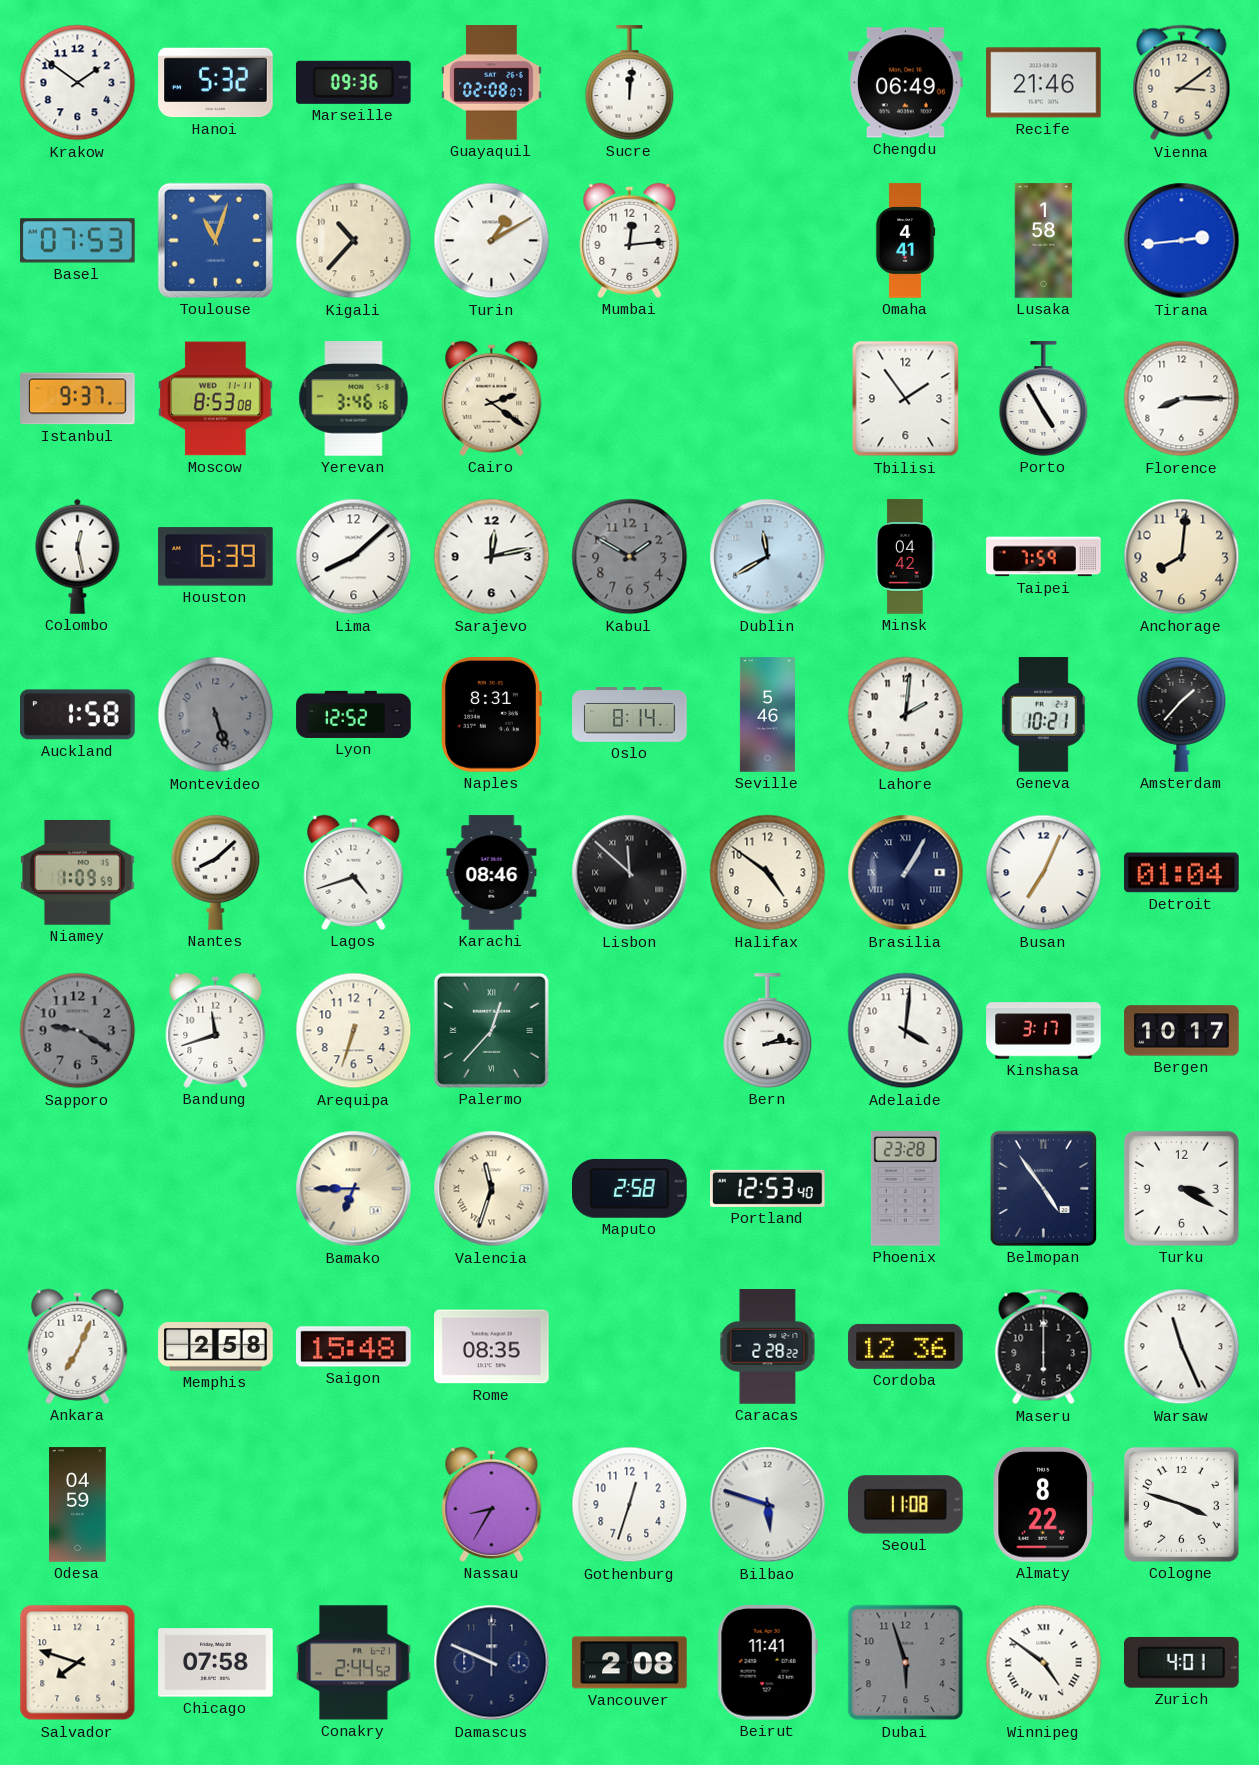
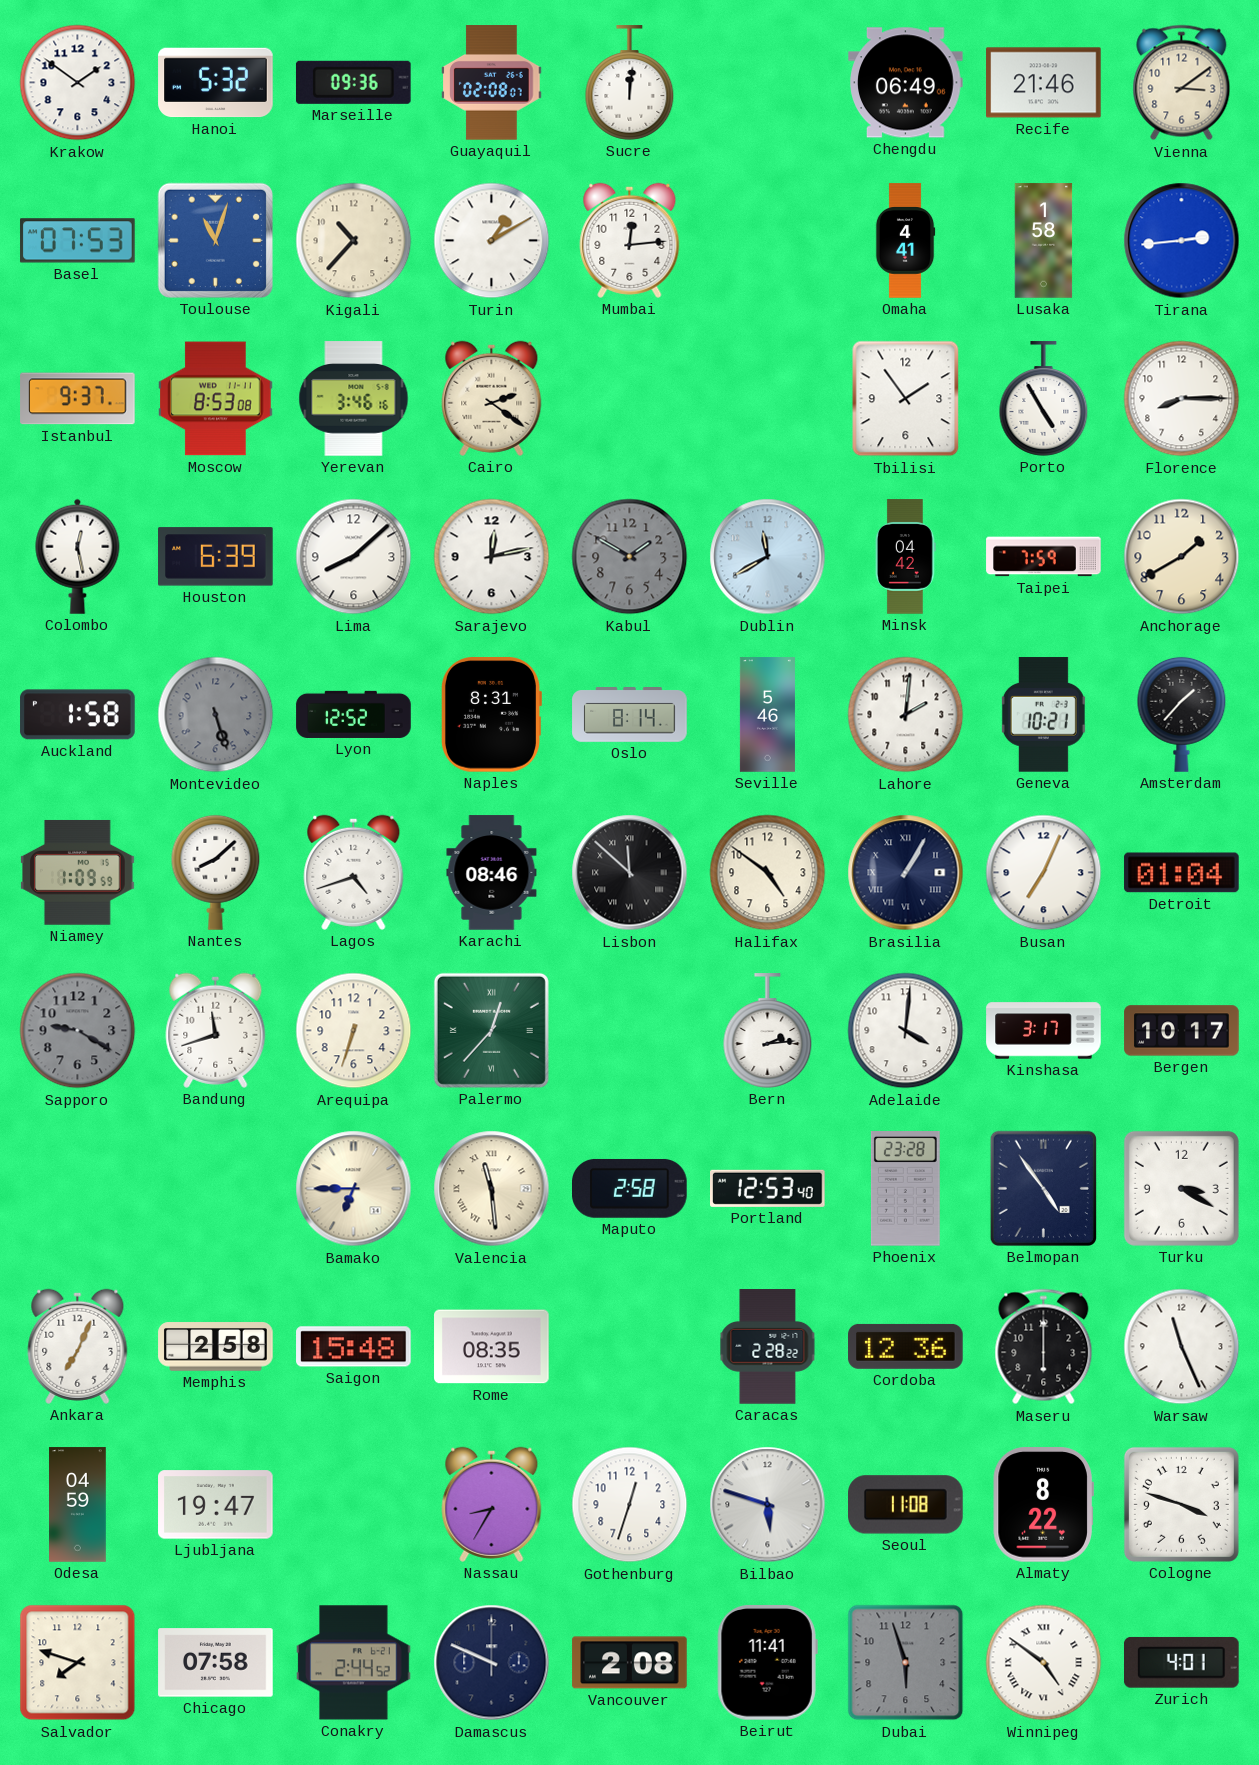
Anchorage: 8:01 -> 1:40 (1182, 557)
Valencia: 11:33 -> 11:29 (492, 1189)
Ljubljana: none -> 19:47 (216, 1505)
